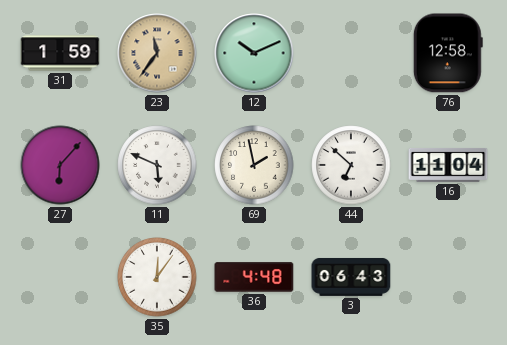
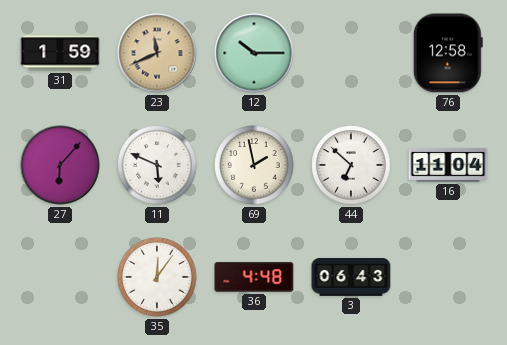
23: 11:36 -> 11:41 (157, 53)
12: 10:11 -> 10:15 (254, 53)
